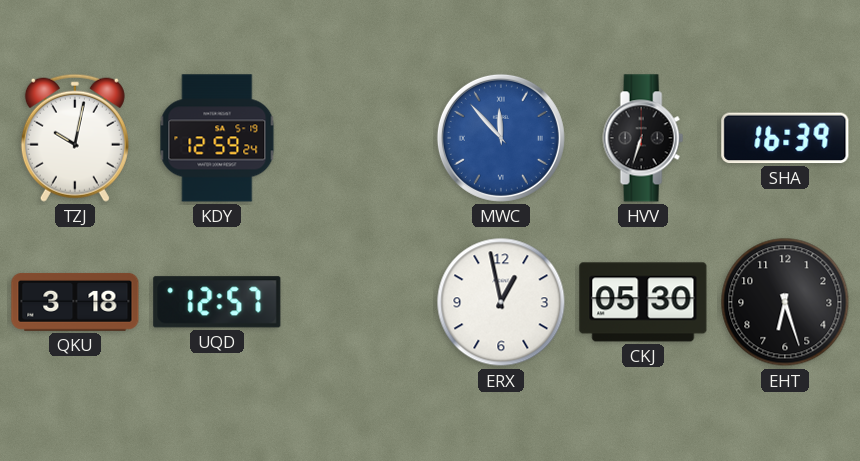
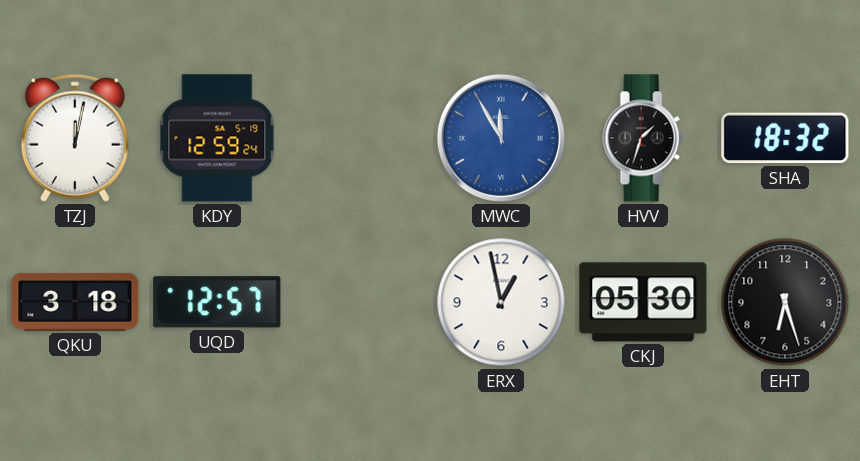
TZJ: 10:02 -> 12:02 (75, 138)
MWC: 11:53 -> 11:55 (501, 138)
HVV: 6:33 -> 1:33 (643, 138)
SHA: 16:39 -> 18:32 (785, 138)
